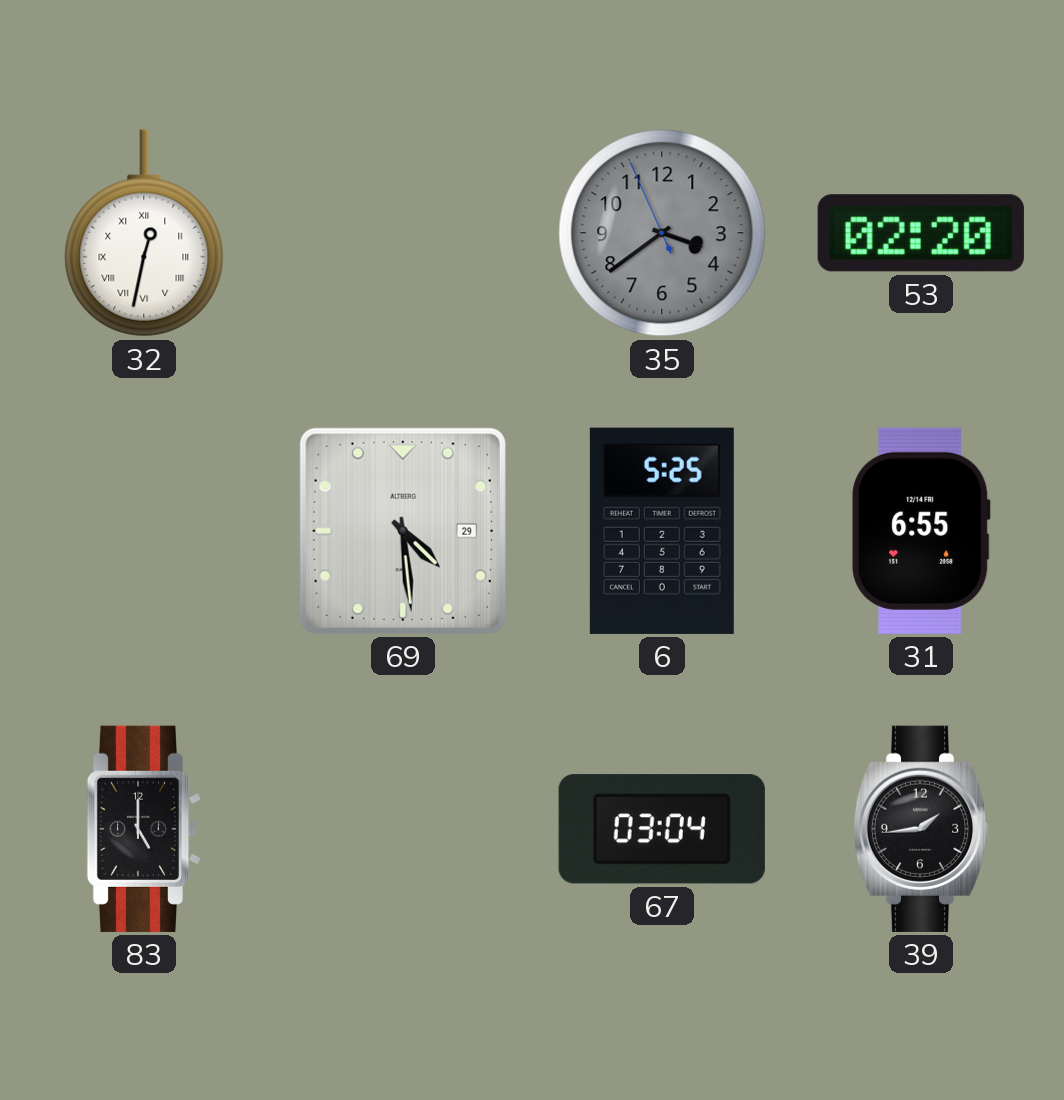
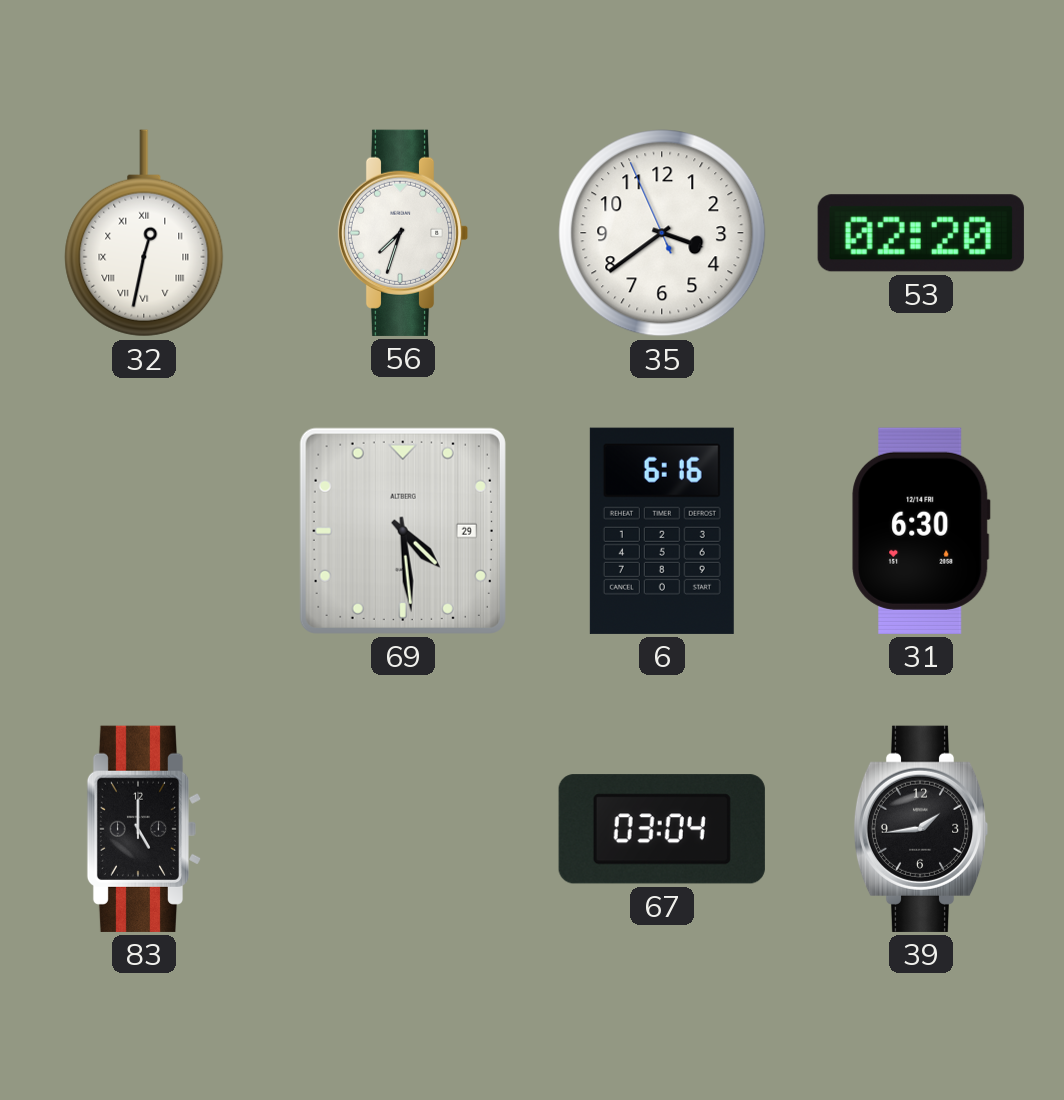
56: none -> 7:33 (403, 233)
35 dial: grey -> white (662, 233)
6: 5:25 -> 6:16 (662, 531)
31: 6:55 -> 6:30 (921, 531)
